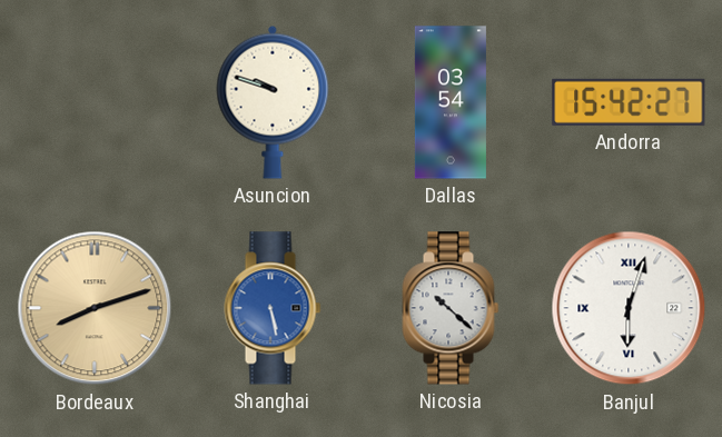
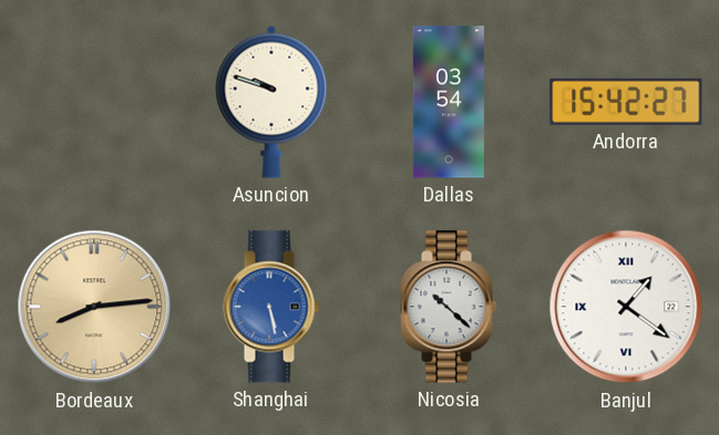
Bordeaux: 8:12 -> 8:14 (94, 307)
Banjul: 6:03 -> 1:21 (626, 307)
